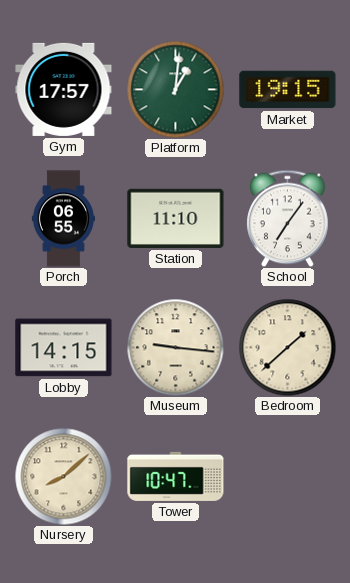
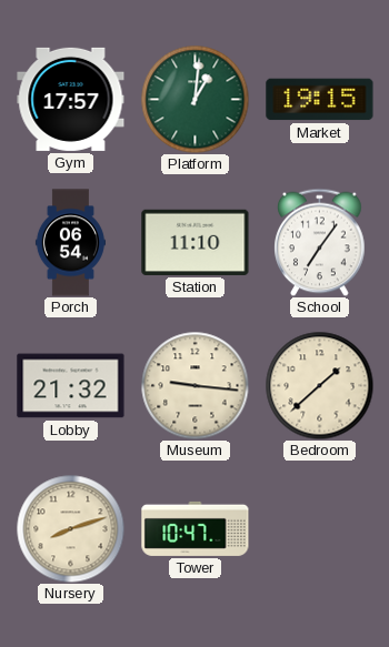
Porch: 06:55 -> 06:54 (70, 243)
Lobby: 14:15 -> 21:32 (71, 386)
Nursery: 8:08 -> 8:12 (70, 528)
